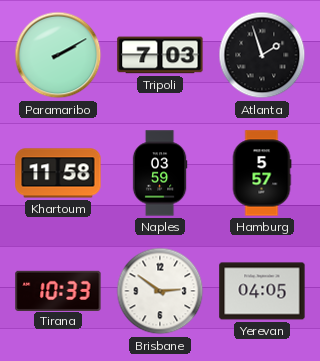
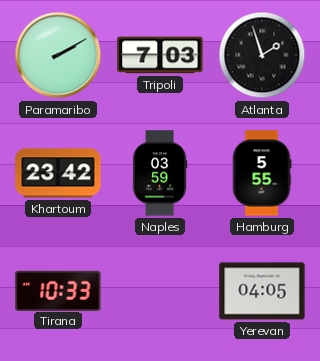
Khartoum: 11:58 -> 23:42 (58, 173)
Hamburg: 5:57 -> 5:55 (262, 173)
Brisbane: 2:51 -> none (160, 291)
